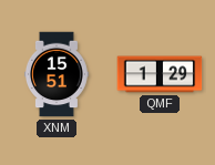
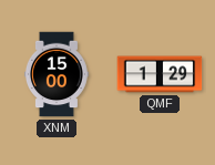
XNM: 15:51 -> 15:00 (57, 74)
